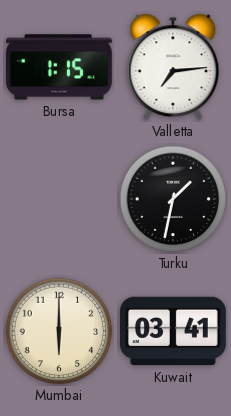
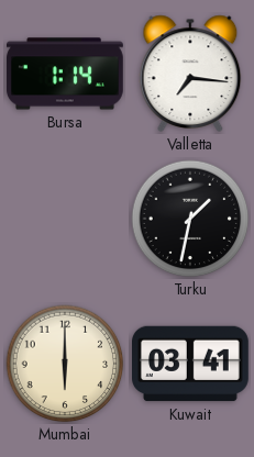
Bursa: 1:15 -> 1:14 (66, 74)
Valletta: 7:14 -> 7:16 (190, 74)
